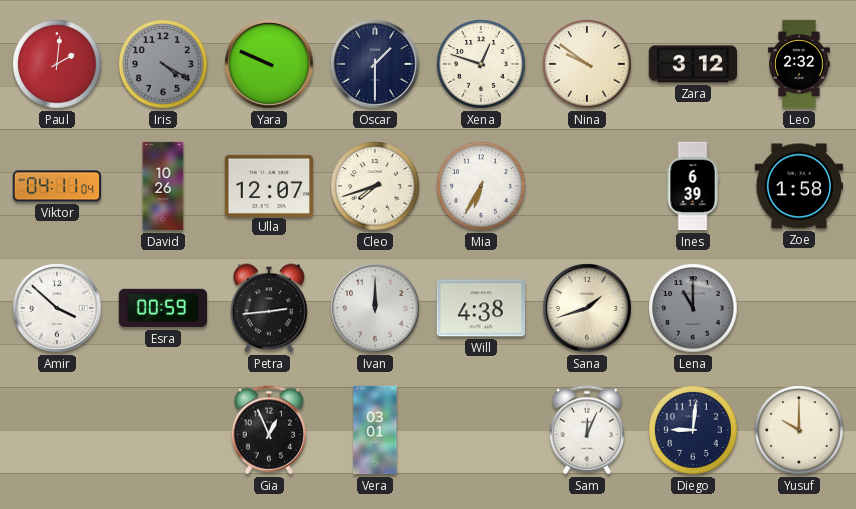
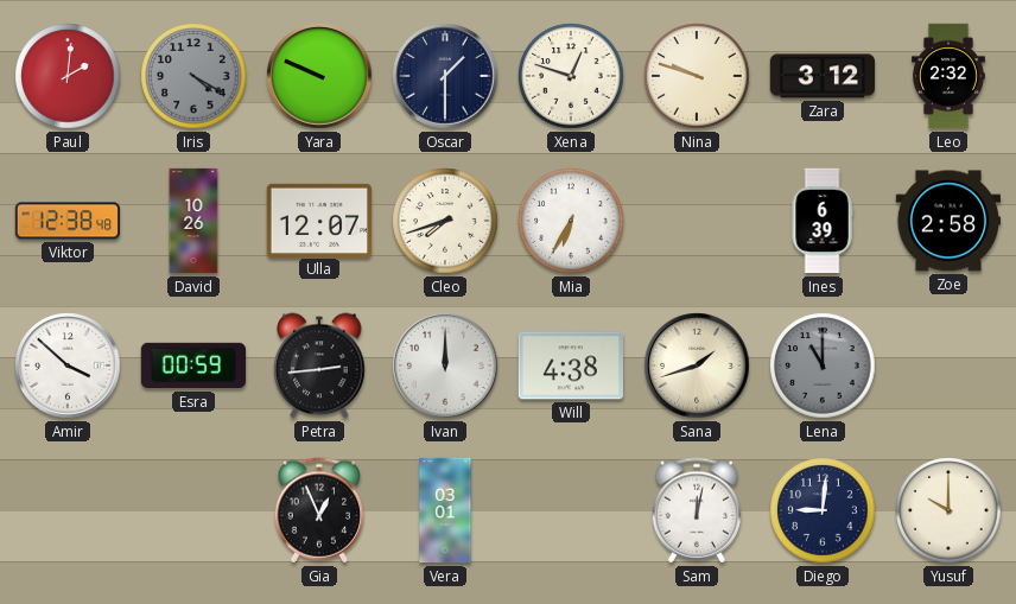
Nina: 9:51 -> 9:48 (697, 76)
Viktor: 04:11 -> 12:38 (66, 221)
Zoe: 1:58 -> 2:58 (947, 221)
Sam: 12:04 -> 12:02 (696, 510)
